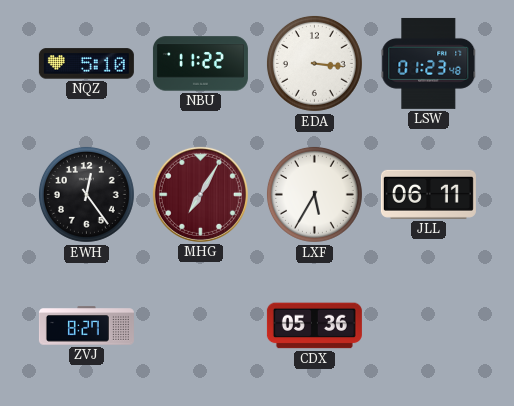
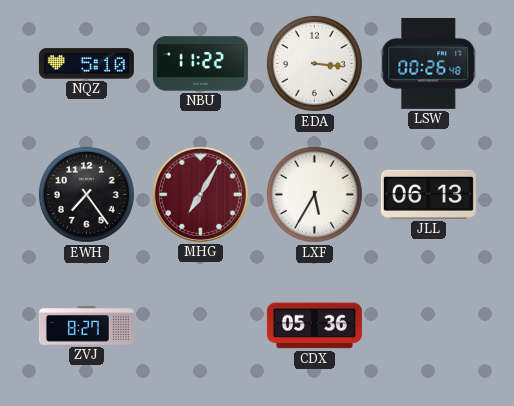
LSW: 01:23 -> 00:26 (429, 63)
EWH: 12:24 -> 7:24 (86, 194)
JLL: 06:11 -> 06:13 (428, 194)
